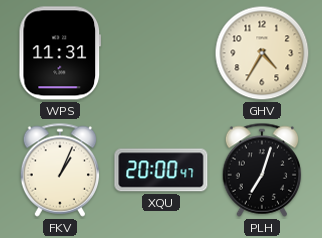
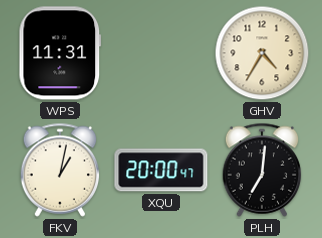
FKV: 1:04 -> 1:02 (60, 170)
PLH: 7:03 -> 7:01 (262, 170)
